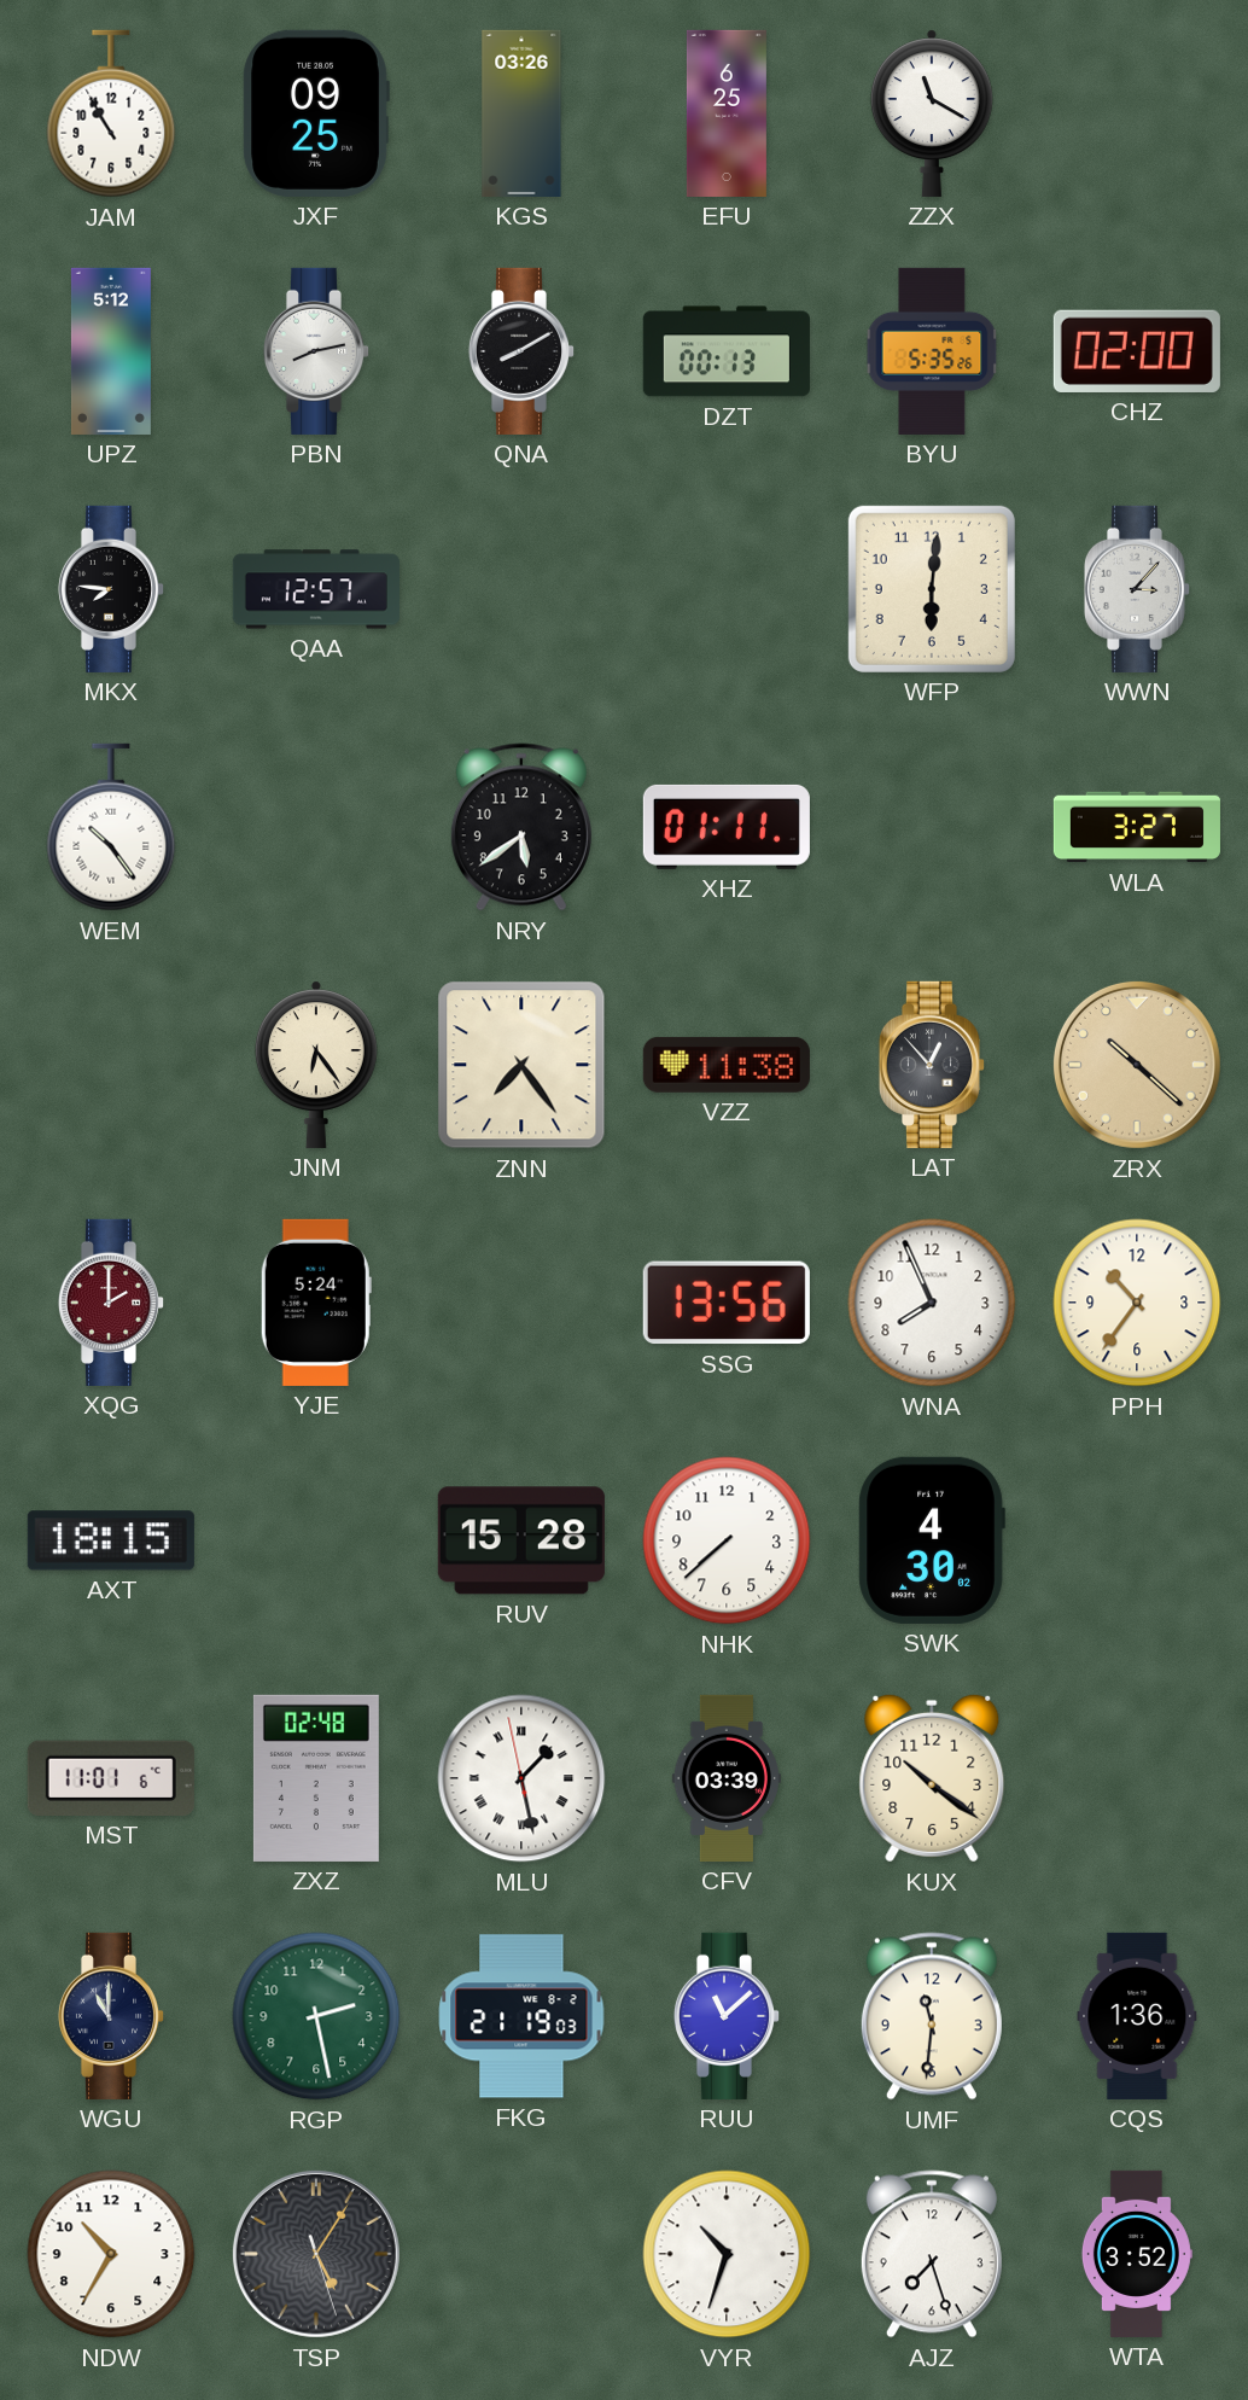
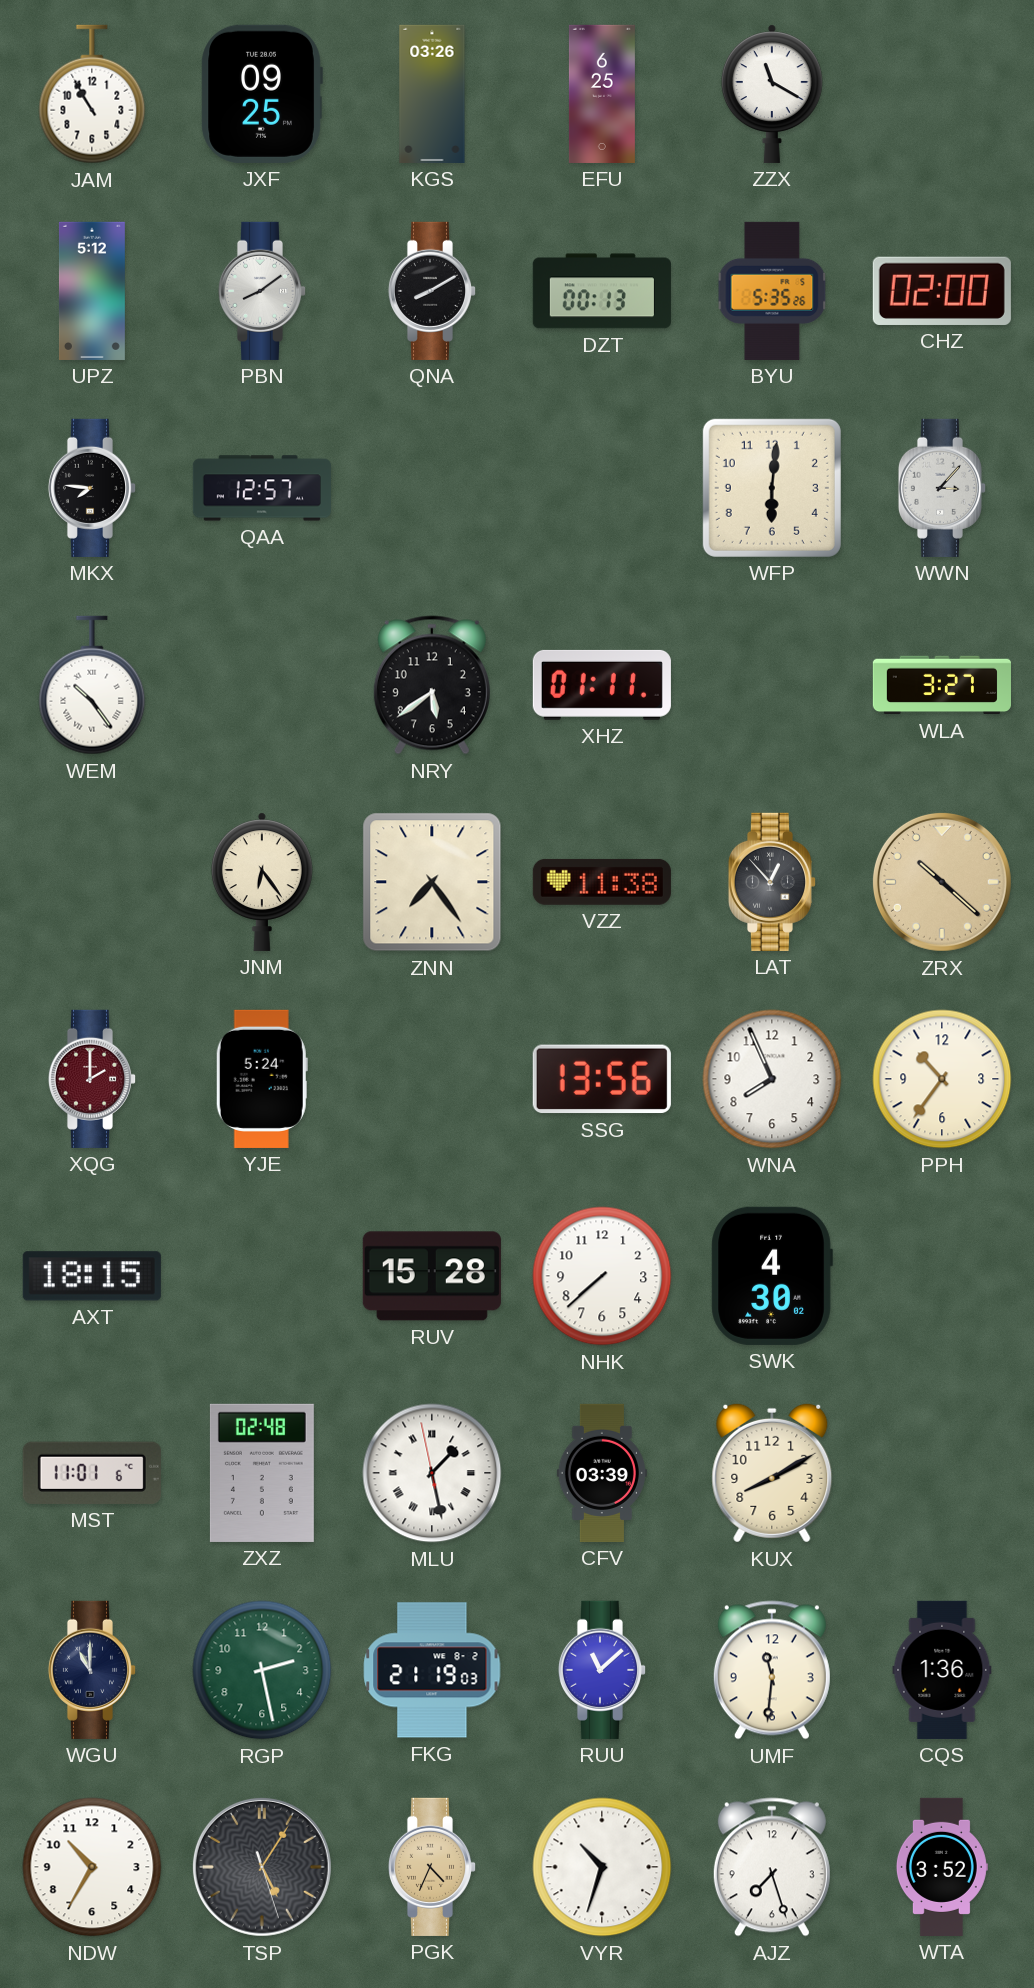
PBN: 8:13 -> 8:09 (262, 291)
KUX: 10:21 -> 8:10 (772, 1473)
PGK: none -> 4:34 (432, 1867)
